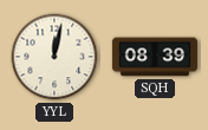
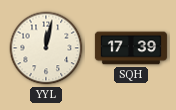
SQH: 08:39 -> 17:39 (131, 48)
